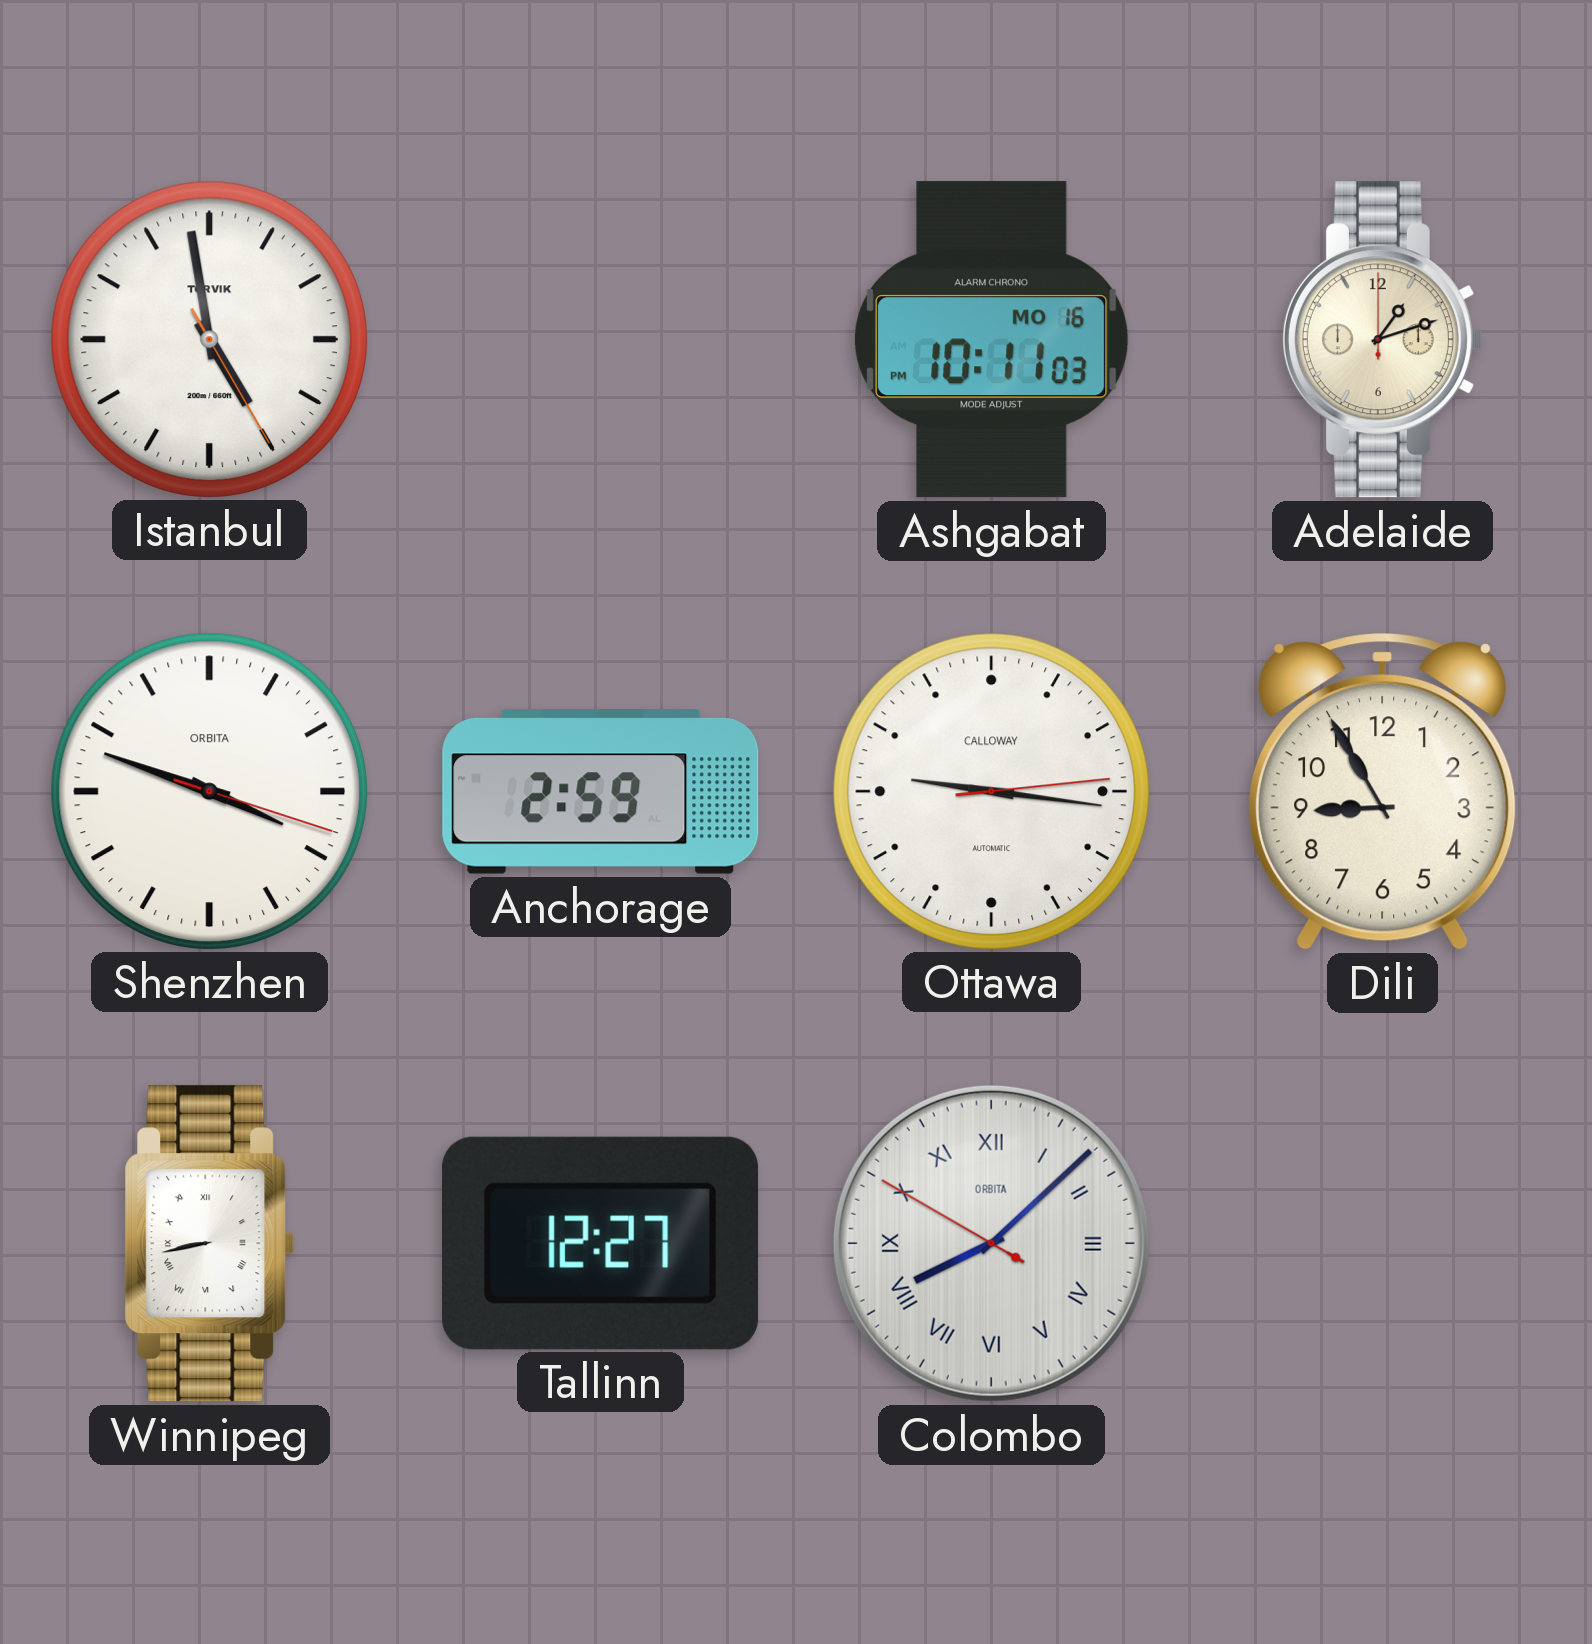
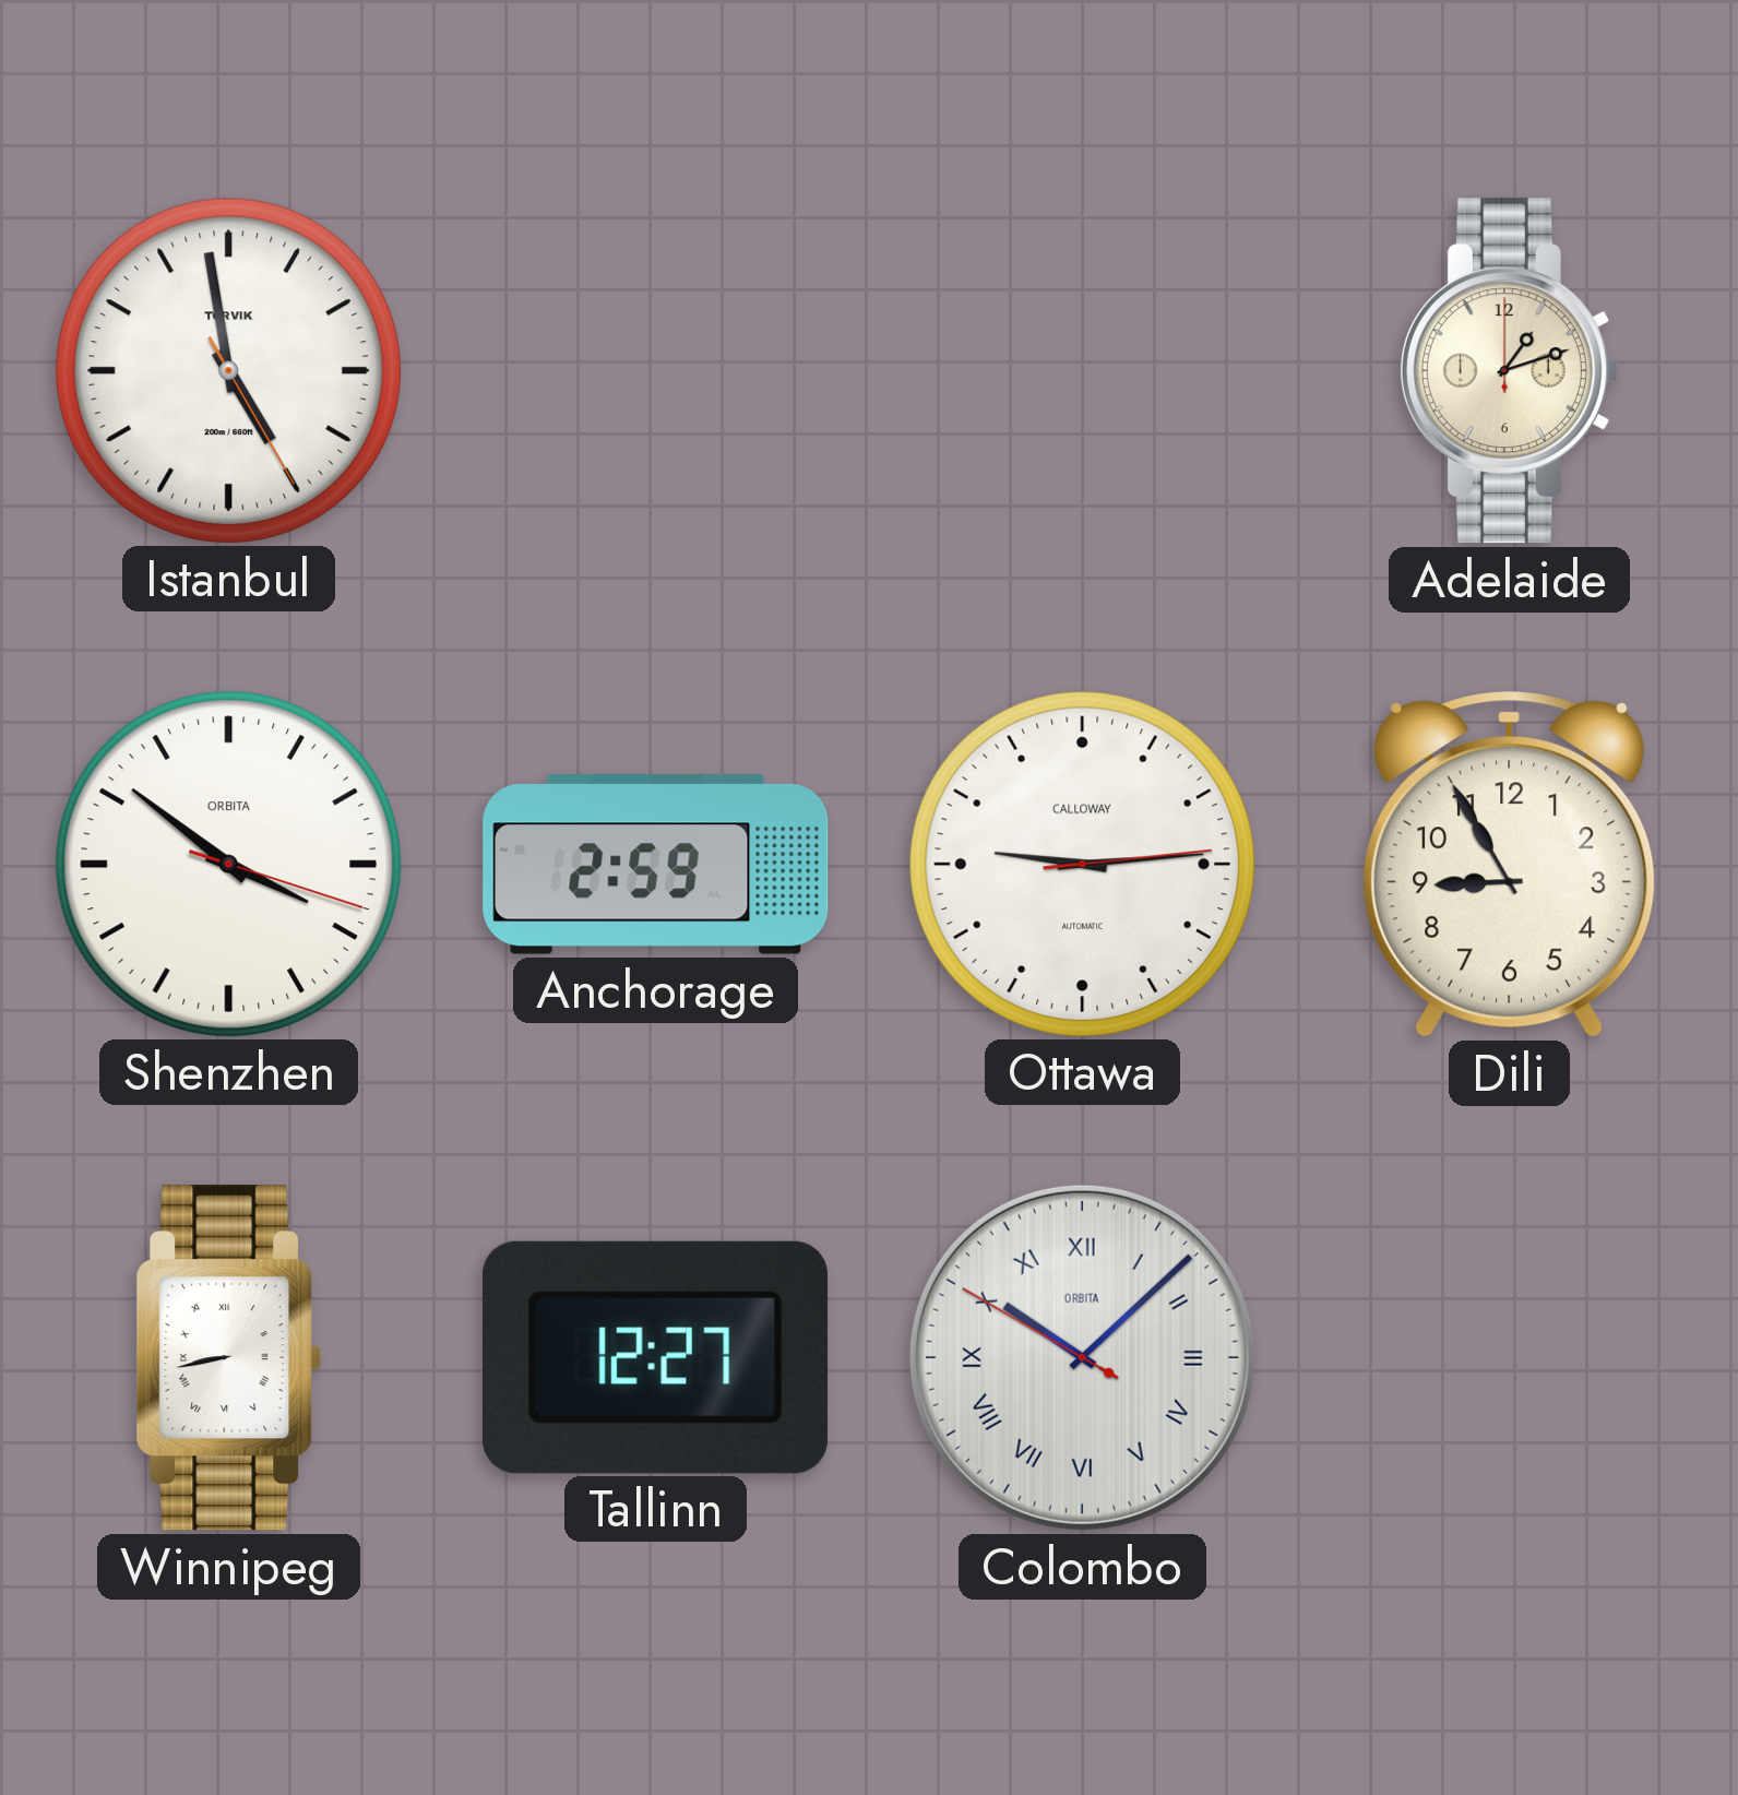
Ashgabat: 10:11 -> none (992, 340)
Shenzhen: 3:48 -> 3:51 (228, 864)
Ottawa: 9:16 -> 9:14 (1082, 864)
Colombo: 8:07 -> 10:07 (1082, 1357)
